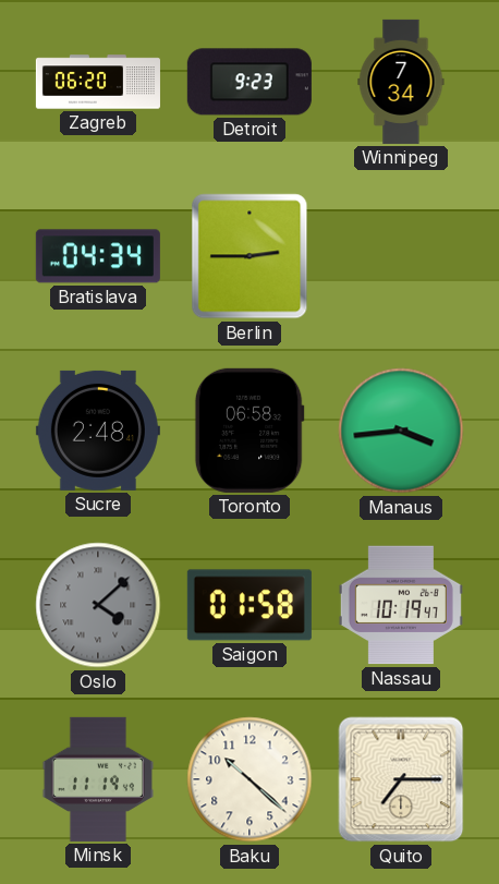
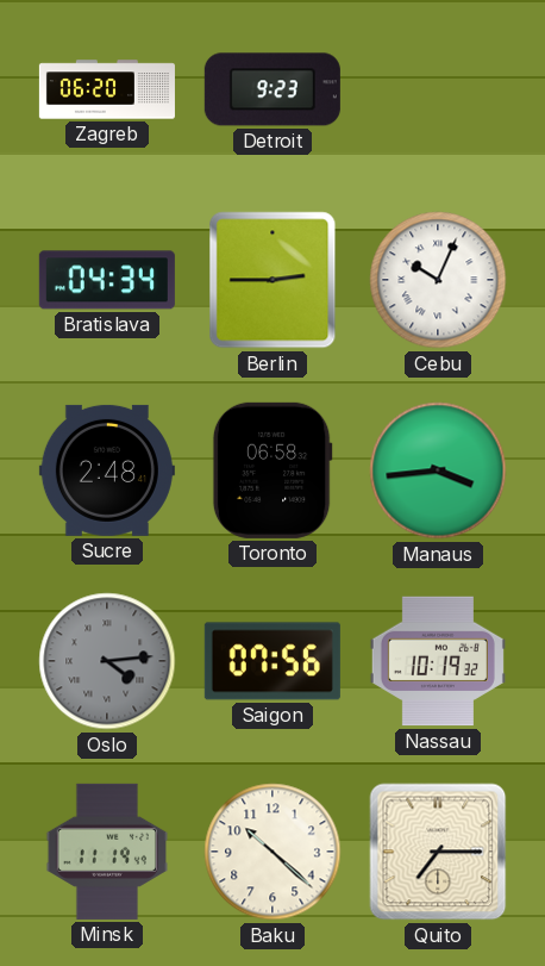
Winnipeg: 7:34 -> none (401, 82)
Cebu: none -> 10:04 (438, 280)
Oslo: 4:08 -> 4:14 (107, 661)
Saigon: 01:58 -> 07:56 (272, 661)
Nassau: 10:19:47 -> 10:19:32 (438, 661)
